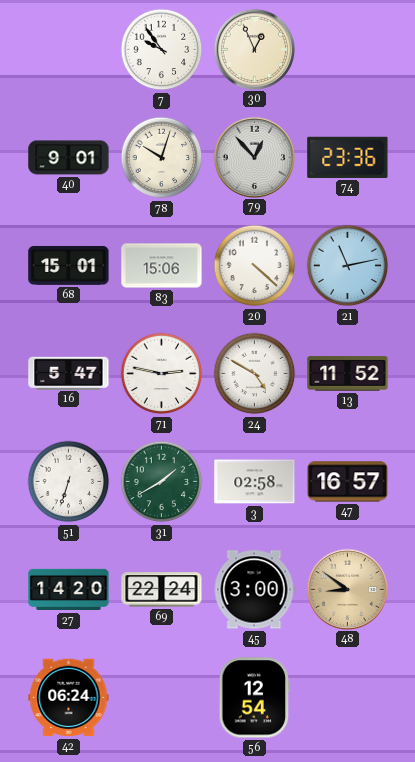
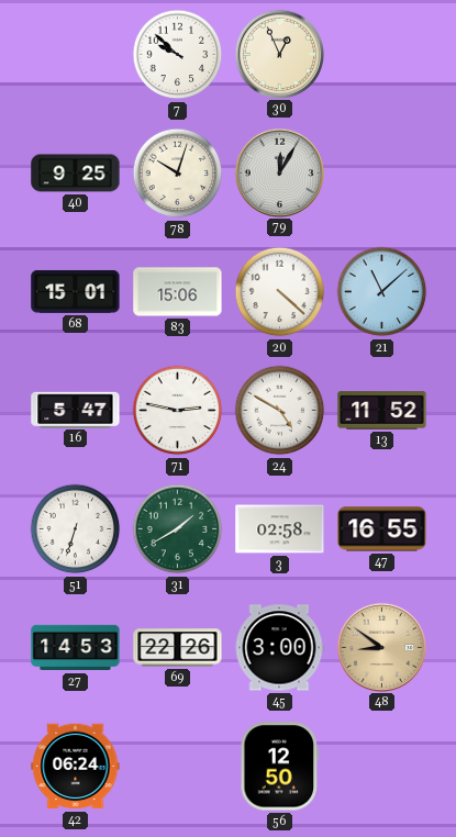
7: 9:54 -> 9:52 (178, 55)
40: 9:01 -> 9:25 (76, 174)
79: 12:53 -> 12:05 (279, 172)
74: 23:36 -> none (348, 157)
21: 11:13 -> 11:08 (382, 292)
47: 16:57 -> 16:55 (382, 529)
27: 14:20 -> 14:53 (76, 648)
69: 22:24 -> 22:26 (178, 648)
56: 12:54 -> 12:50 (280, 767)
